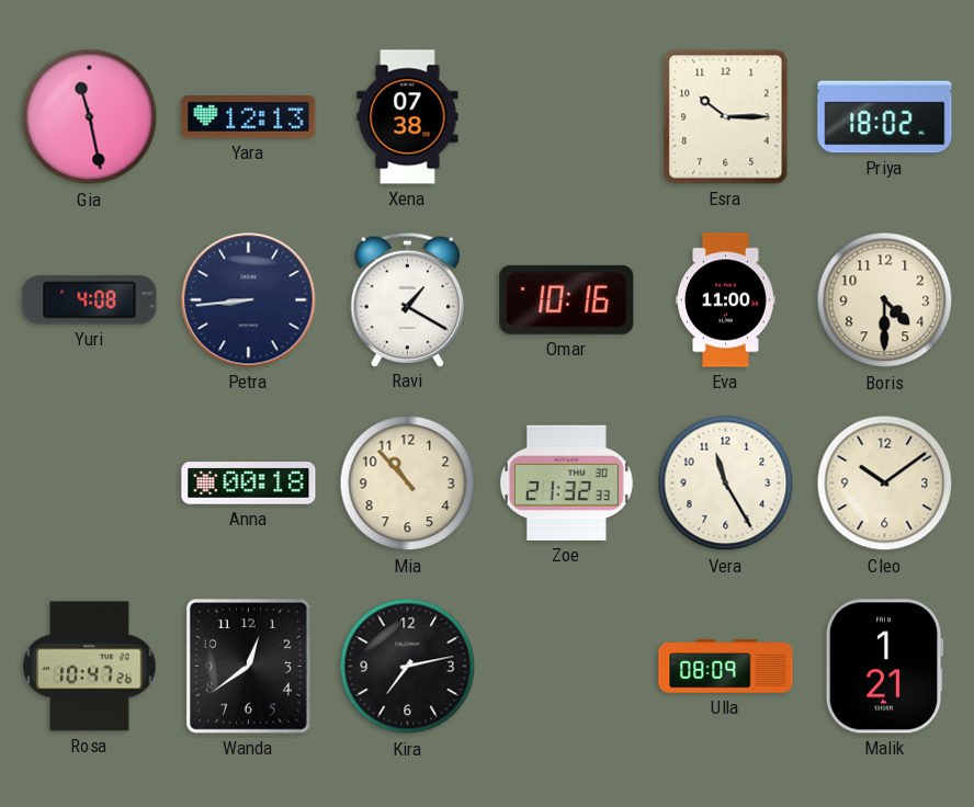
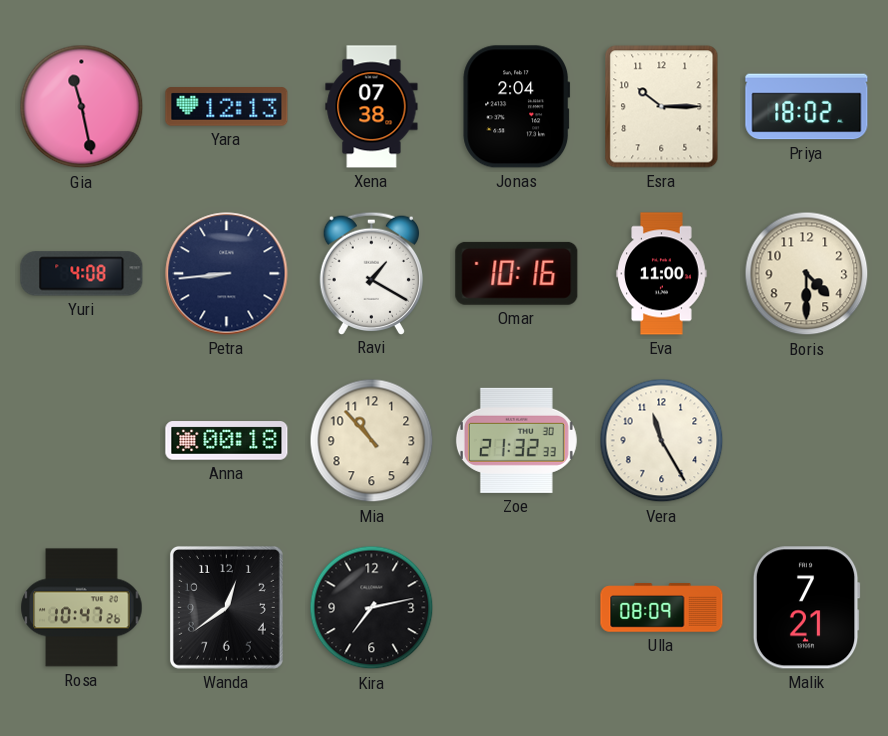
Jonas: none -> 2:04 (517, 107)
Cleo: 10:09 -> none (885, 484)
Malik: 1:21 -> 7:21 (806, 608)
